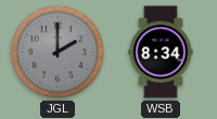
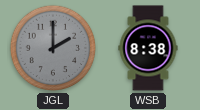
WSB: 8:34 -> 8:38 (148, 48)
